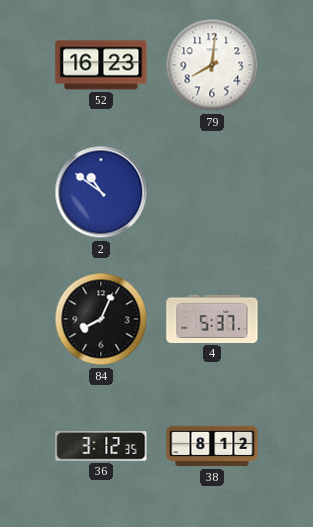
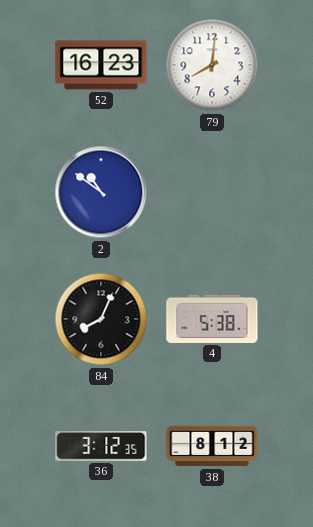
4: 5:37 -> 5:38 (212, 319)
